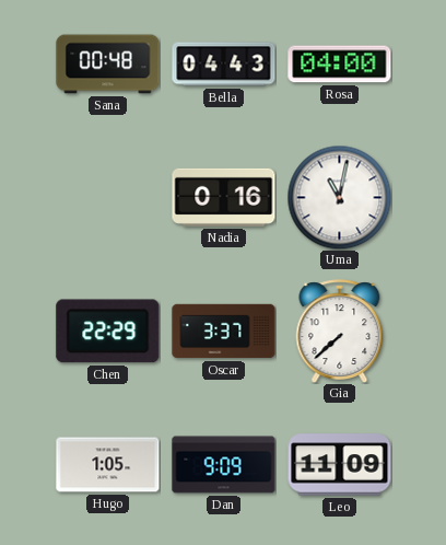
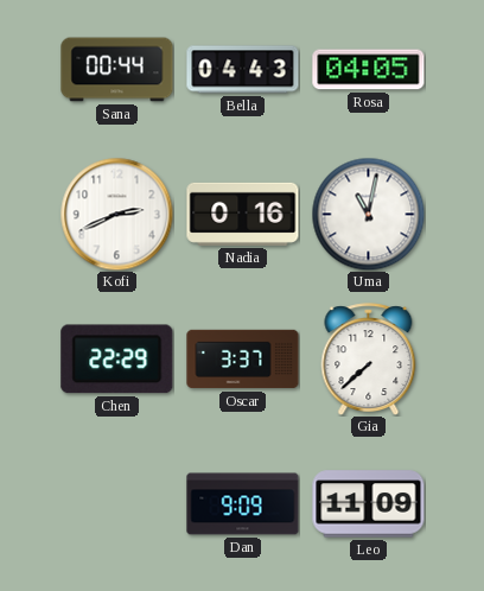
Sana: 00:48 -> 00:44 (117, 70)
Rosa: 04:00 -> 04:05 (369, 70)
Kofi: none -> 2:41 (116, 214)
Hugo: 1:05 -> none (108, 465)
